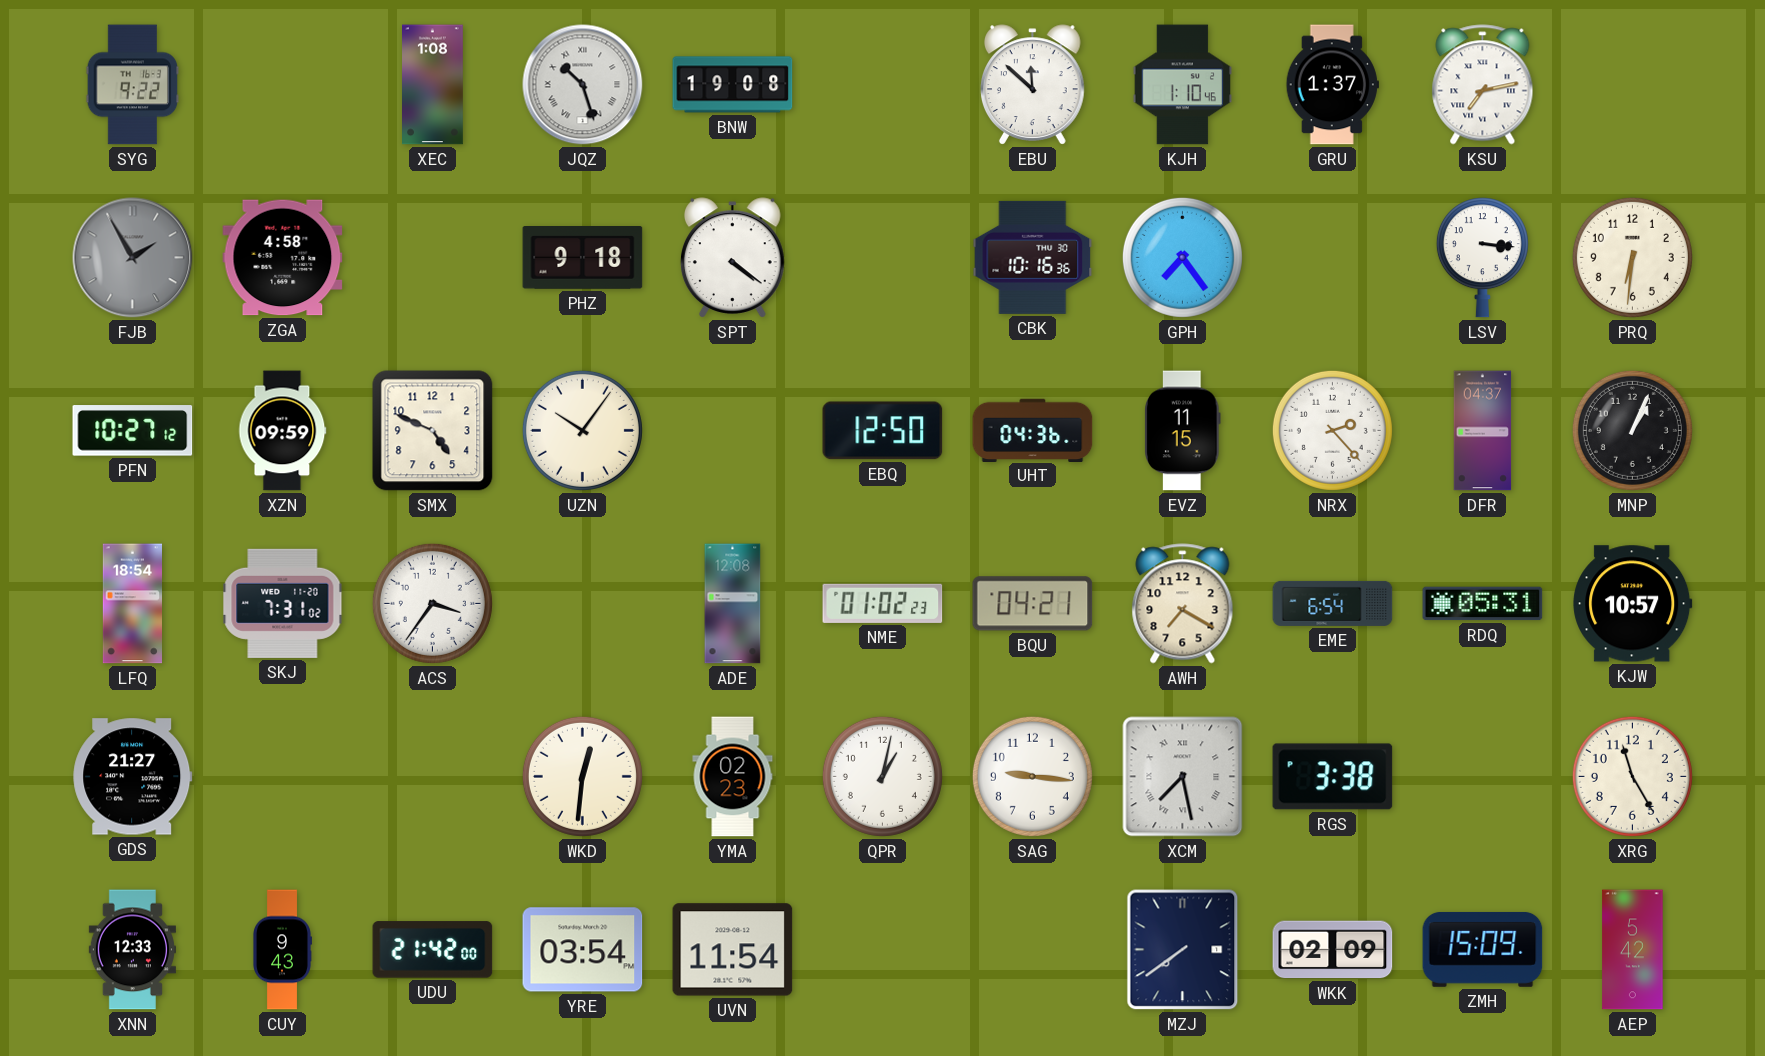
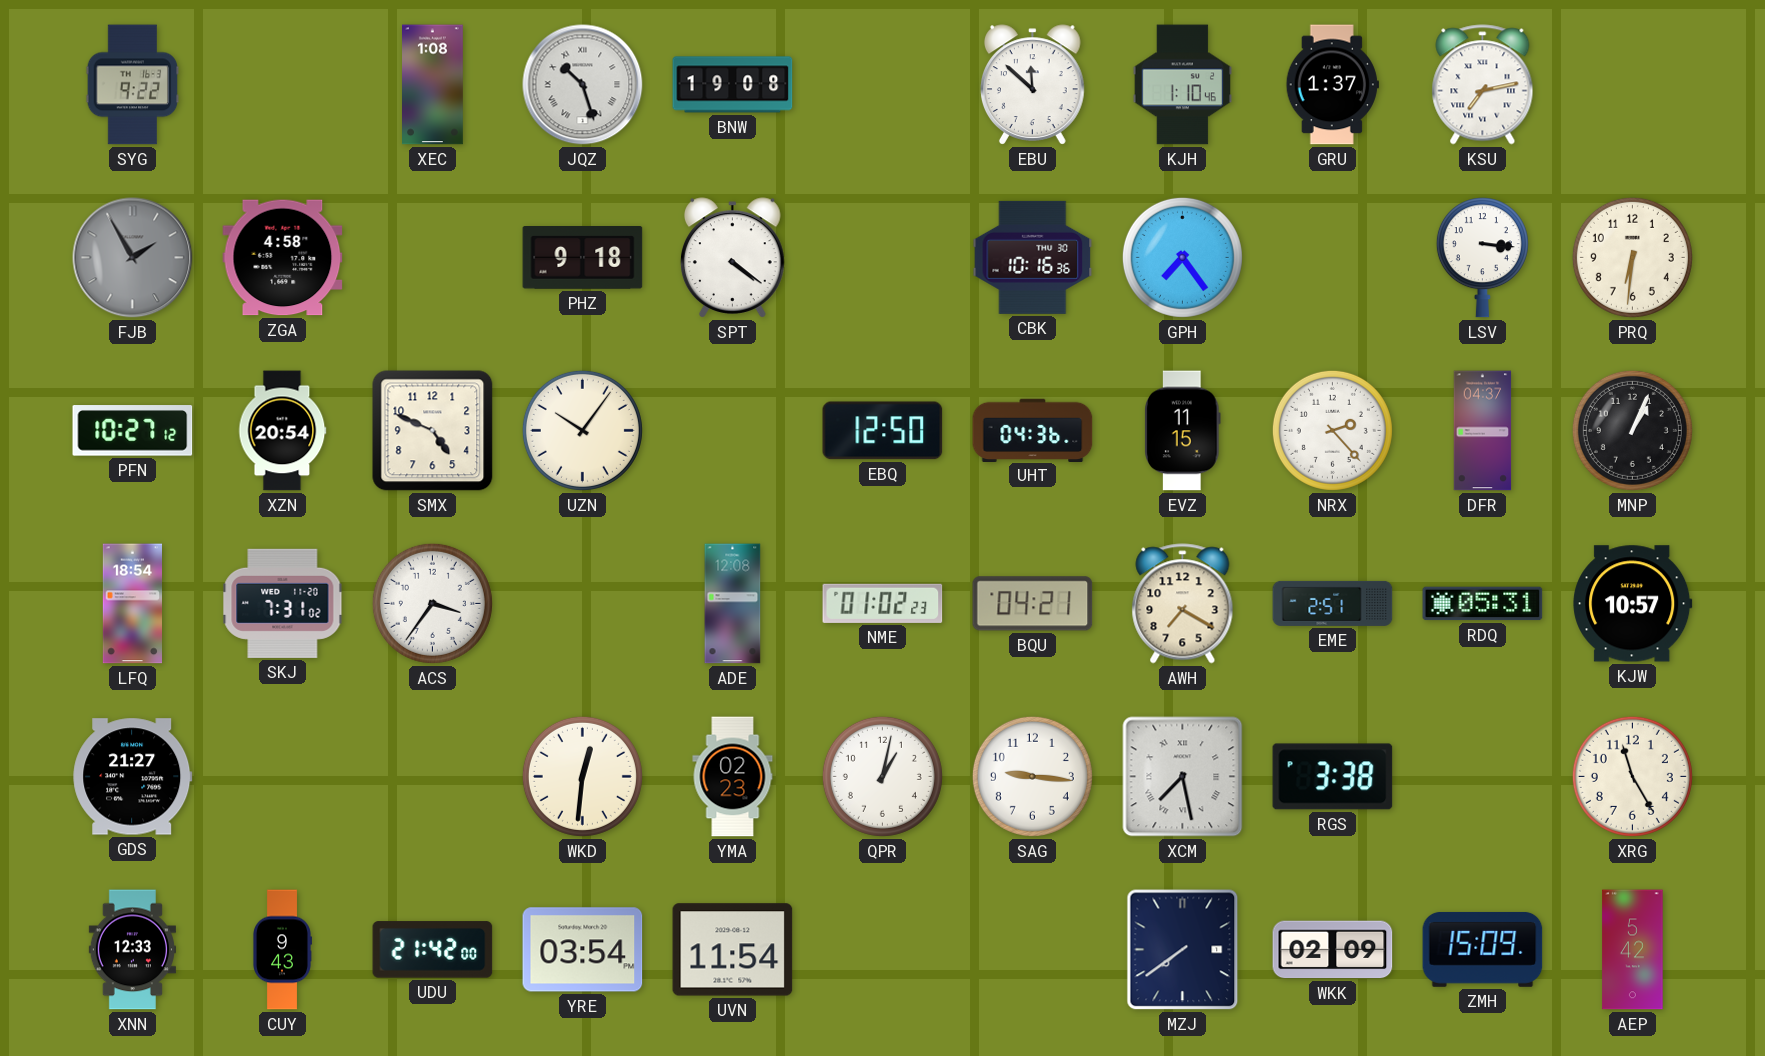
XZN: 09:59 -> 20:54 (283, 431)
EME: 6:54 -> 2:51 (1333, 603)
